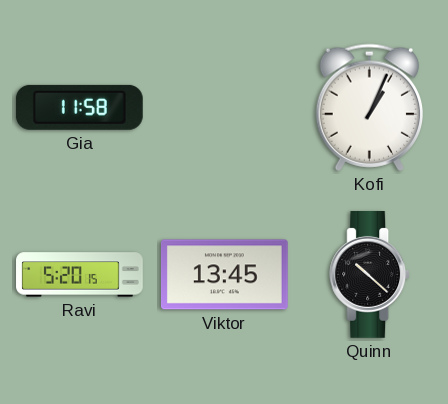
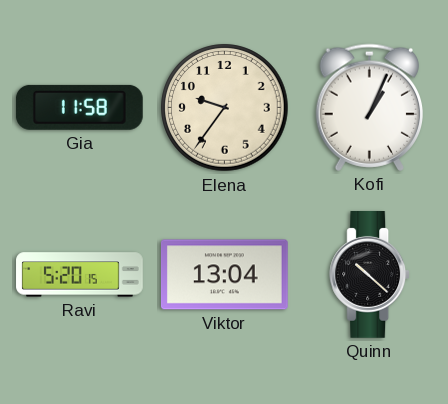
Elena: none -> 9:36 (225, 108)
Viktor: 13:45 -> 13:04 (224, 275)
